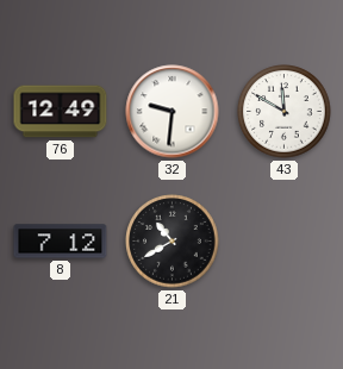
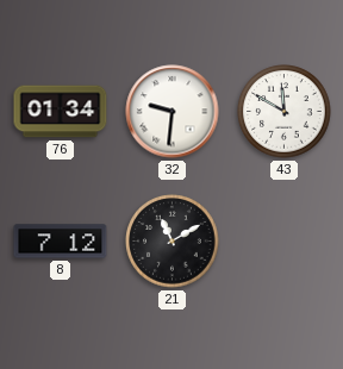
76: 12:49 -> 01:34 (61, 112)
21: 10:40 -> 11:10 (173, 242)
